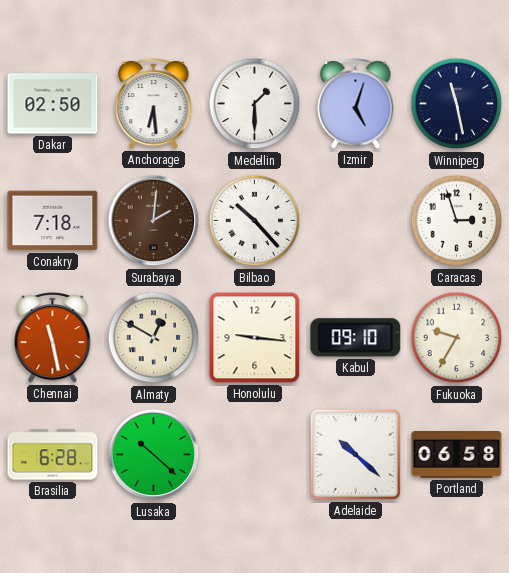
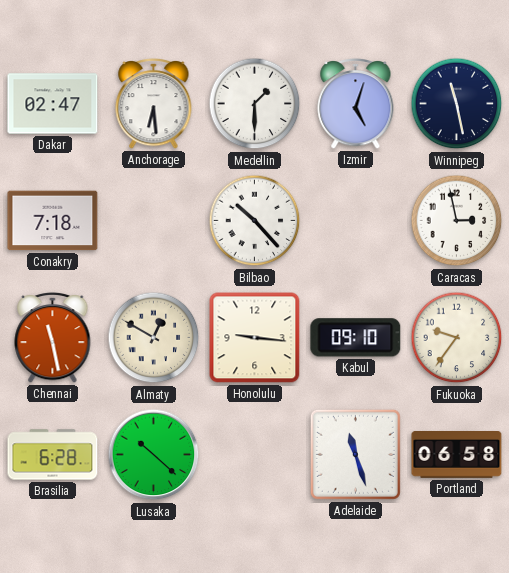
Dakar: 02:50 -> 02:47 (53, 104)
Surabaya: 2:01 -> none (154, 221)
Caracas: 2:57 -> 2:58 (457, 221)
Fukuoka: 9:35 -> 9:36 (457, 338)
Adelaide: 10:22 -> 11:27 (355, 454)
